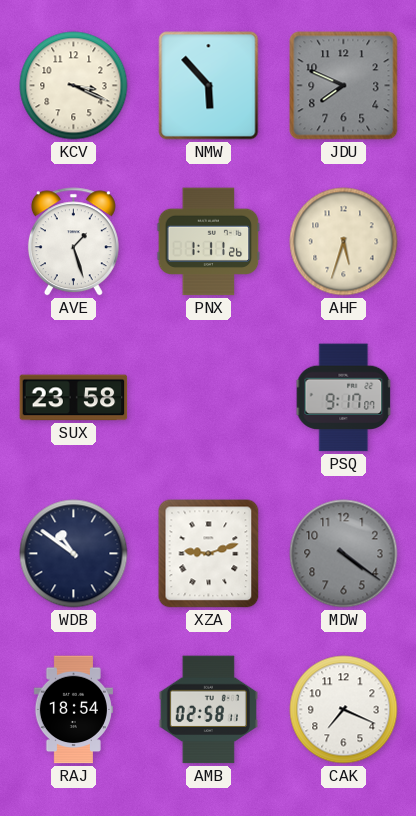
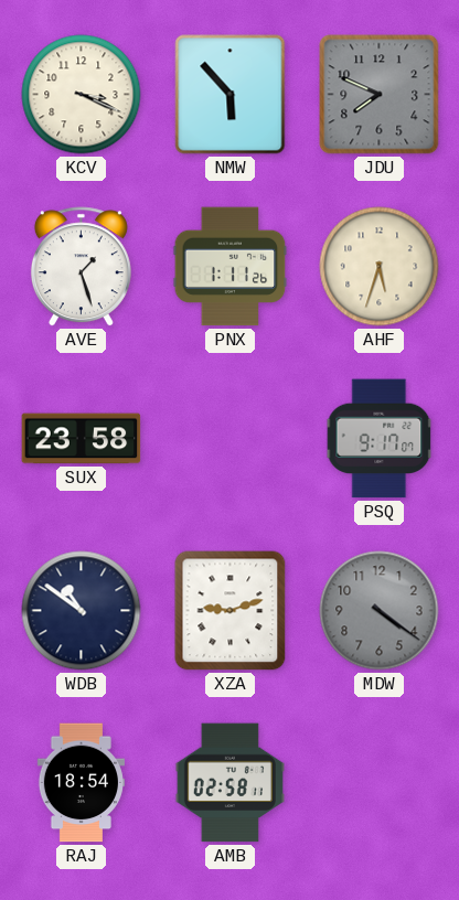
CAK: 7:19 -> none (344, 710)
